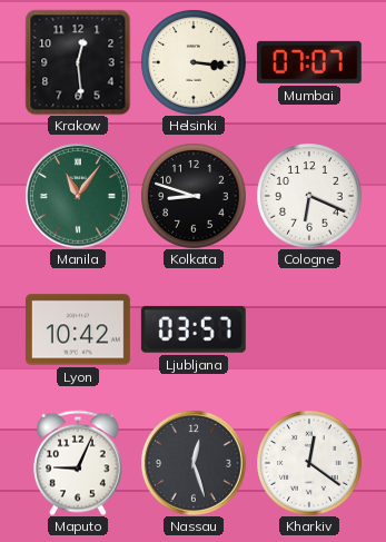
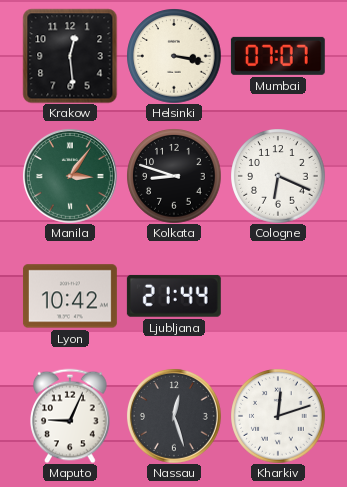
Helsinki: 3:16 -> 3:17 (174, 56)
Manila: 11:06 -> 3:06 (70, 176)
Ljubljana: 03:57 -> 21:44 (174, 296)
Kharkiv: 12:21 -> 12:12 (278, 416)
